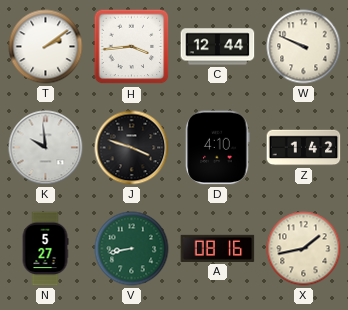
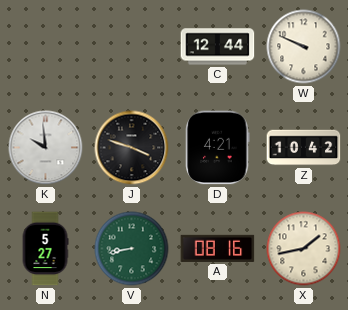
T: 2:09 -> none (46, 47)
H: 3:44 -> none (132, 47)
D: 4:10 -> 4:21 (218, 148)
Z: 1:42 -> 10:42 (304, 148)
